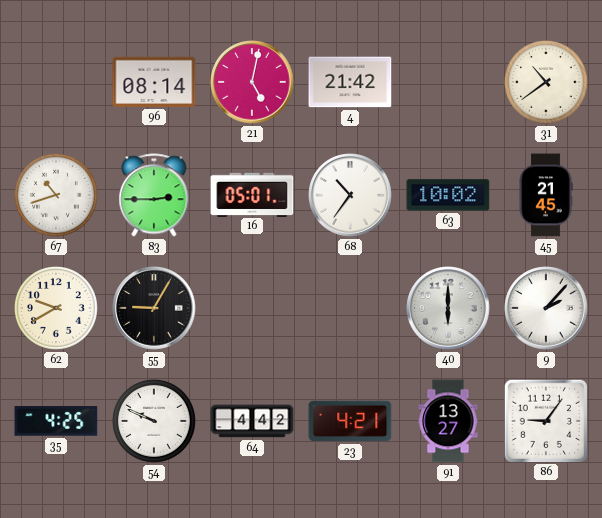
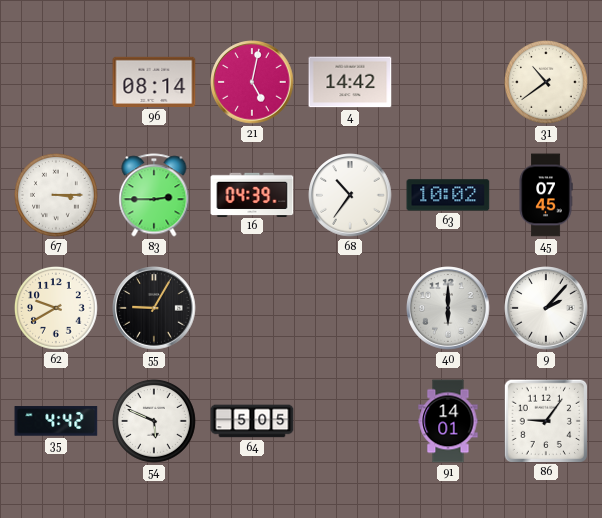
4: 21:42 -> 14:42 (350, 82)
67: 10:42 -> 3:15 (57, 196)
16: 05:01 -> 04:39 (252, 194)
45: 21:45 -> 07:45 (546, 195)
35: 4:25 -> 4:42 (56, 421)
54: 9:49 -> 5:49 (155, 422)
64: 4:42 -> 5:05 (252, 421)
23: 4:21 -> none (350, 421)
91: 13:27 -> 14:01 (448, 421)
